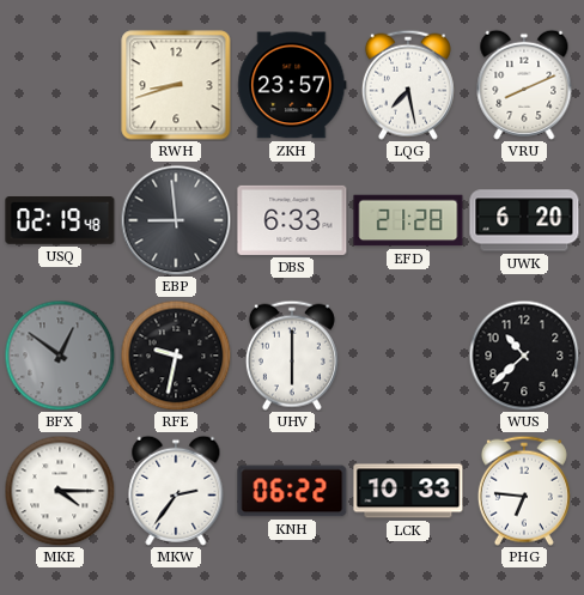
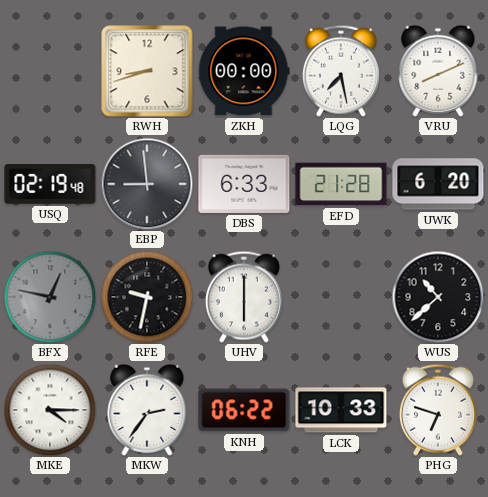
ZKH: 23:57 -> 00:00 (244, 71)
BFX: 12:51 -> 12:47 (50, 297)
PHG: 6:46 -> 6:48 (438, 410)
